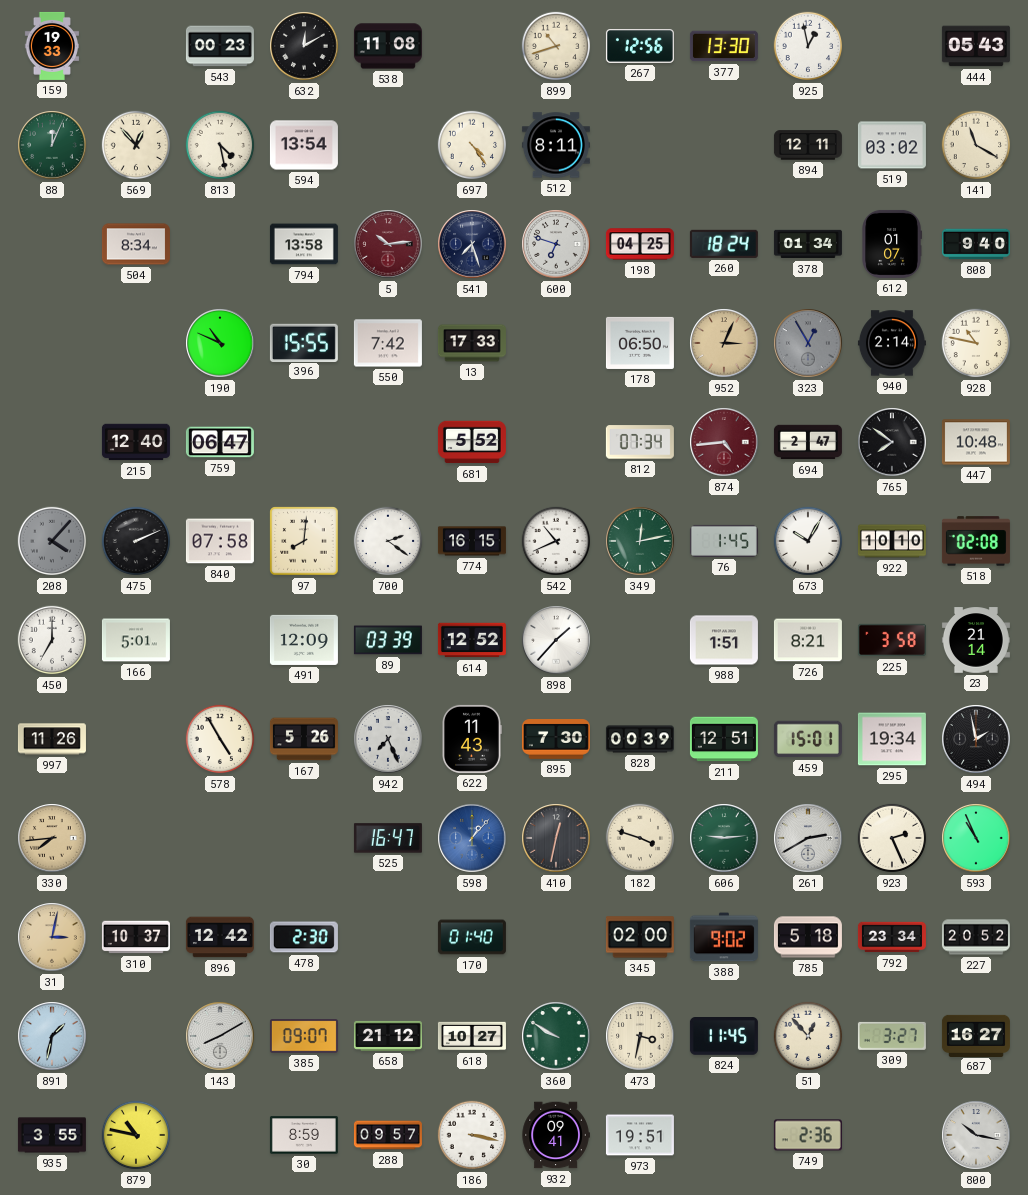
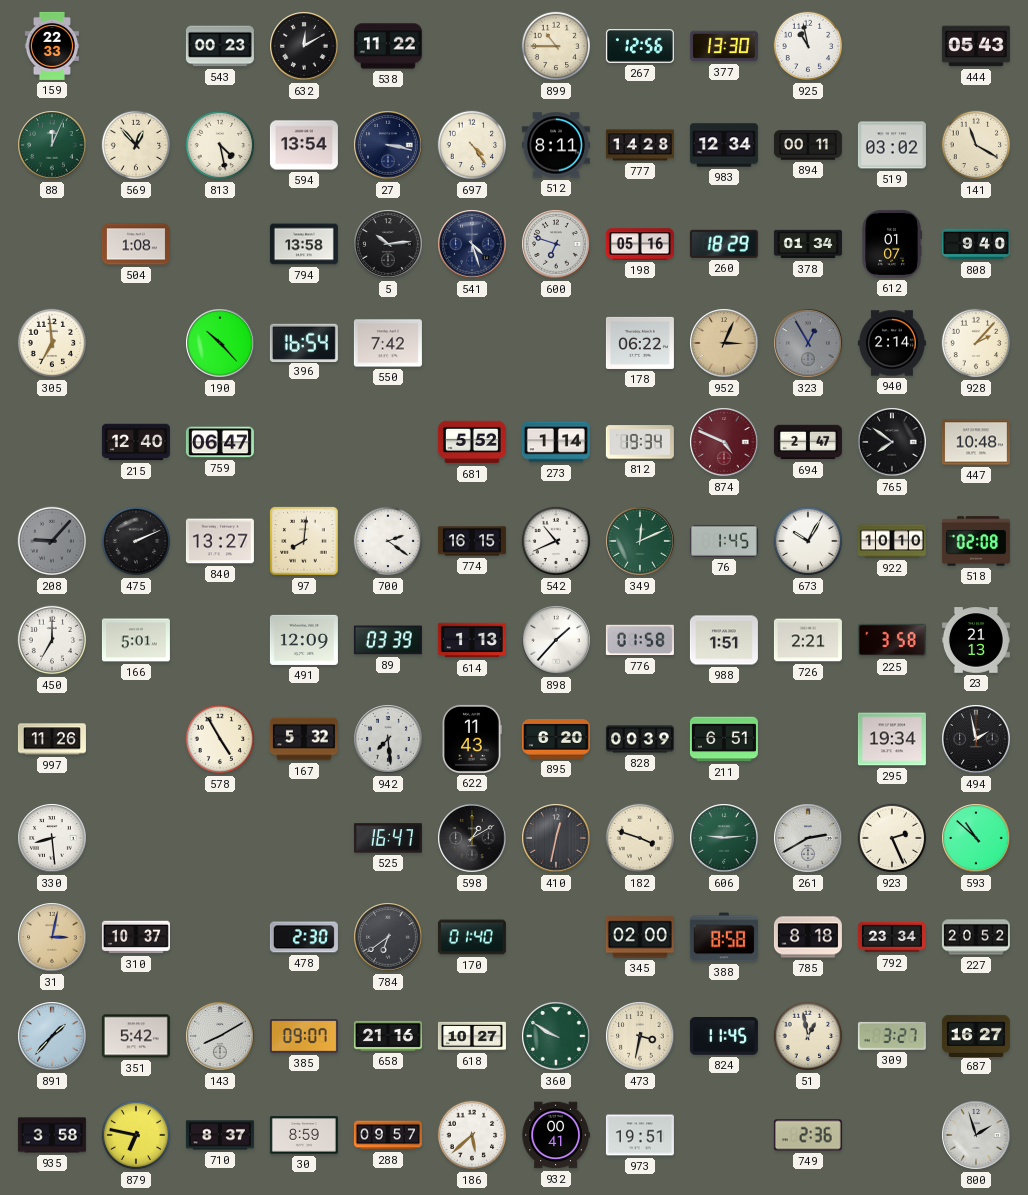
159: 19:33 -> 22:33 (52, 46)
538: 11:08 -> 11:22 (388, 46)
899: 10:42 -> 10:45 (556, 46)
925: 12:58 -> 10:58 (808, 46)
27: none -> 3:17 (388, 145)
777: none -> 14:28 (640, 145)
983: none -> 12:34 (724, 145)
894: 12:11 -> 00:11 (808, 145)
504: 8:34 -> 1:08 (136, 244)
5 dial: burgundy -> black (388, 244)
541: 7:27 -> 4:27 (472, 244)
198: 04:25 -> 05:16 (640, 244)
260: 18:24 -> 18:29 (724, 244)
305: none -> 6:59 (52, 343)
190: 10:49 -> 10:23 (220, 343)
396: 15:55 -> 16:54 (304, 342)
13: 17:33 -> none (472, 343)
178: 06:50 -> 06:22 (640, 343)
928: 10:47 -> 2:07 (976, 343)
273: none -> 1:14 (556, 442)
812: 07:34 -> 19:34 (640, 442)
874: 4:44 -> 4:49 (724, 442)
208: 4:07 -> 9:07 (52, 541)
840: 07:58 -> 13:27 (220, 541)
349: 12:13 -> 12:11 (640, 541)
614: 12:52 -> 1:13 (472, 640)
776: none -> 01:58 (640, 640)
726: 8:21 -> 2:21 (808, 640)
23: 21:14 -> 21:13 (976, 640)
167: 5:26 -> 5:32 (304, 739)
942: 7:26 -> 7:29 (388, 739)
895: 7:30 -> 6:20 (556, 739)
211: 12:51 -> 6:51 (724, 739)
459: 15:01 -> none (808, 739)
330: 7:44 -> 8:29 (52, 838)
330 dial: champagne -> white (52, 838)
598: 1:07 -> 1:10 (472, 838)
598 dial: blue -> black (472, 838)
593: 10:56 -> 10:52 (976, 838)
896: 12:42 -> none (220, 937)
784: none -> 6:39 (388, 937)
388: 9:02 -> 8:58 (724, 937)
785: 5:18 -> 8:18 (808, 937)
891: 1:32 -> 1:37 (52, 1036)
351: none -> 5:42 (136, 1036)
658: 21:12 -> 21:16 (388, 1036)
51: 12:53 -> 12:58 (808, 1036)
935: 3:55 -> 3:58 (52, 1135)
879: 10:47 -> 6:47 (136, 1135)
710: none -> 8:37 (220, 1135)
186: 3:17 -> 5:38 (472, 1135)
932: 09:41 -> 00:41 (556, 1135)
800: 10:17 -> 1:57 (976, 1135)
